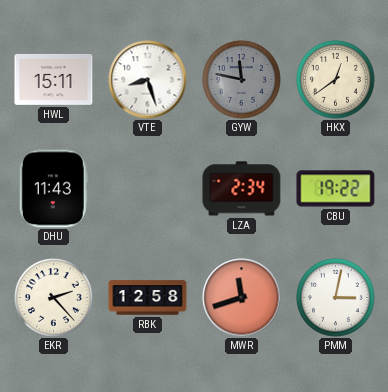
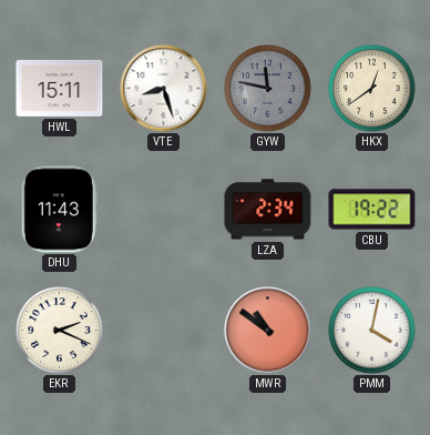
EKR: 2:23 -> 2:19 (60, 331)
RBK: 12:58 -> none (148, 298)
MWR: 11:42 -> 10:51 (268, 331)
PMM: 3:02 -> 4:02 (372, 331)
